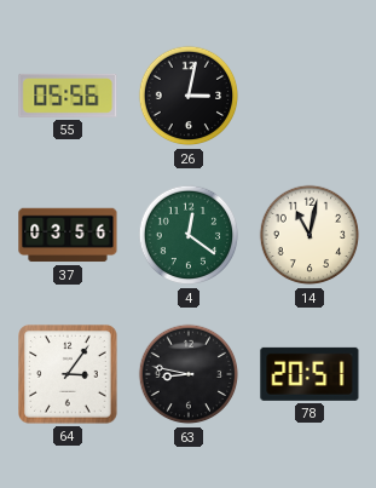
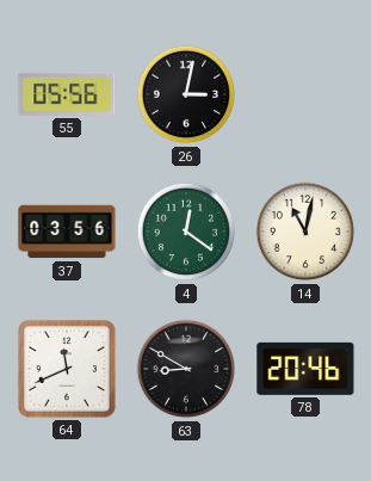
64: 3:06 -> 11:41 (68, 370)
63: 8:47 -> 8:50 (186, 369)
78: 20:51 -> 20:46 (305, 369)
